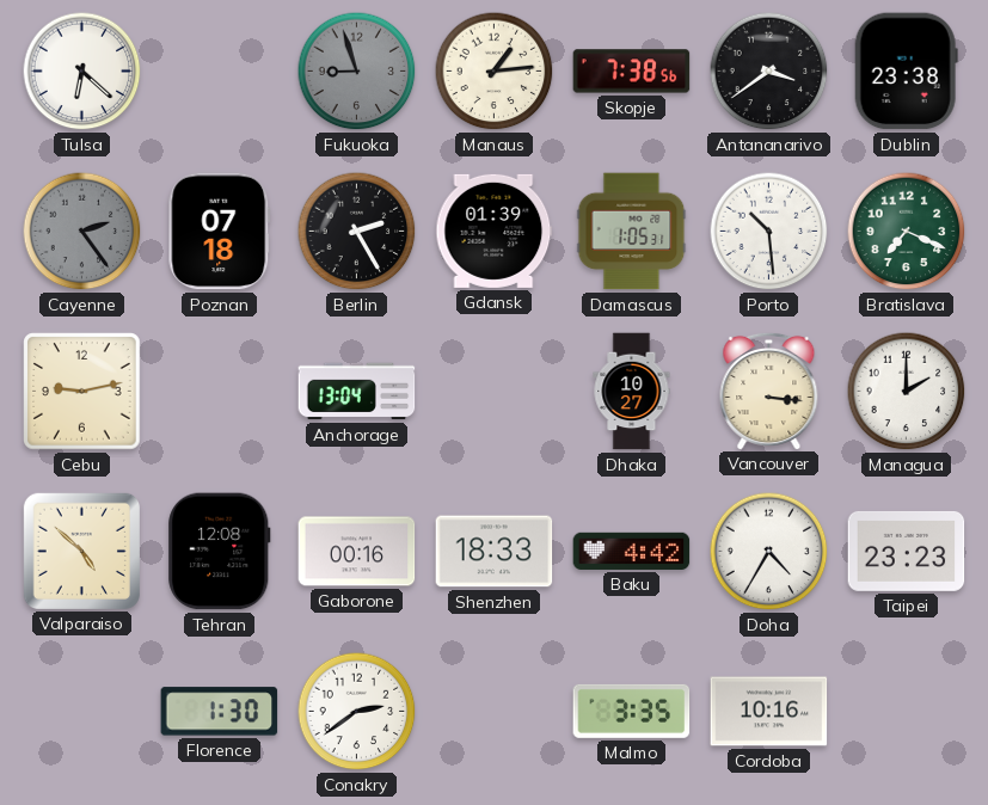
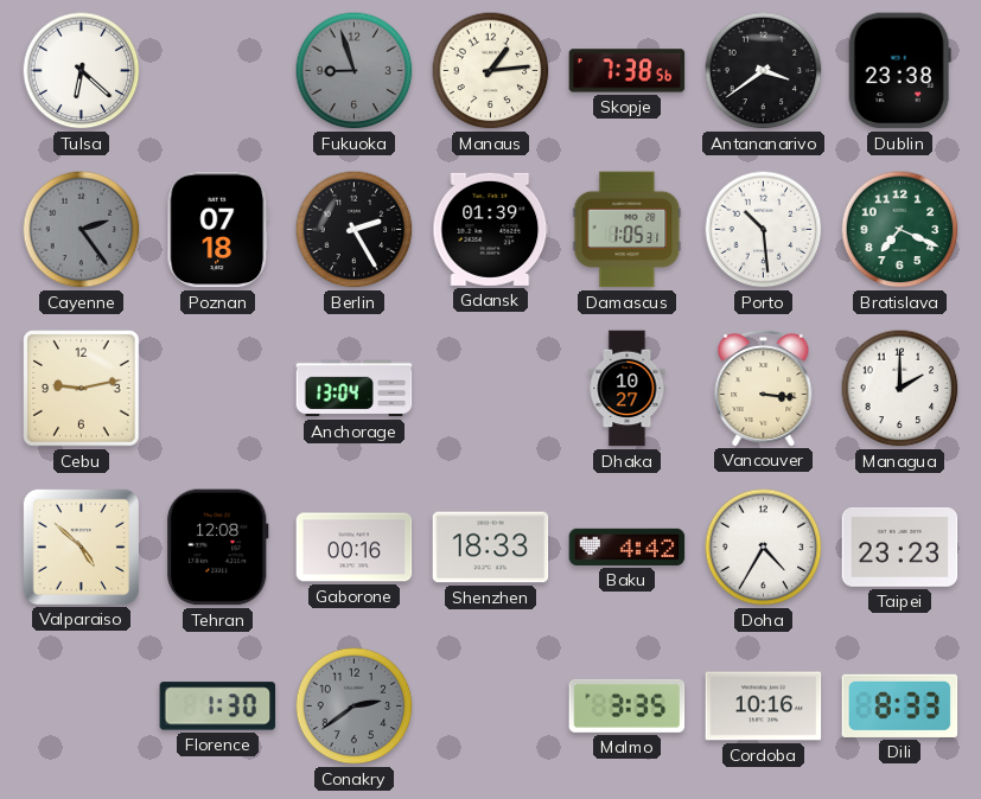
Conakry dial: white -> grey (355, 707)
Dili: none -> 8:33 (900, 705)
